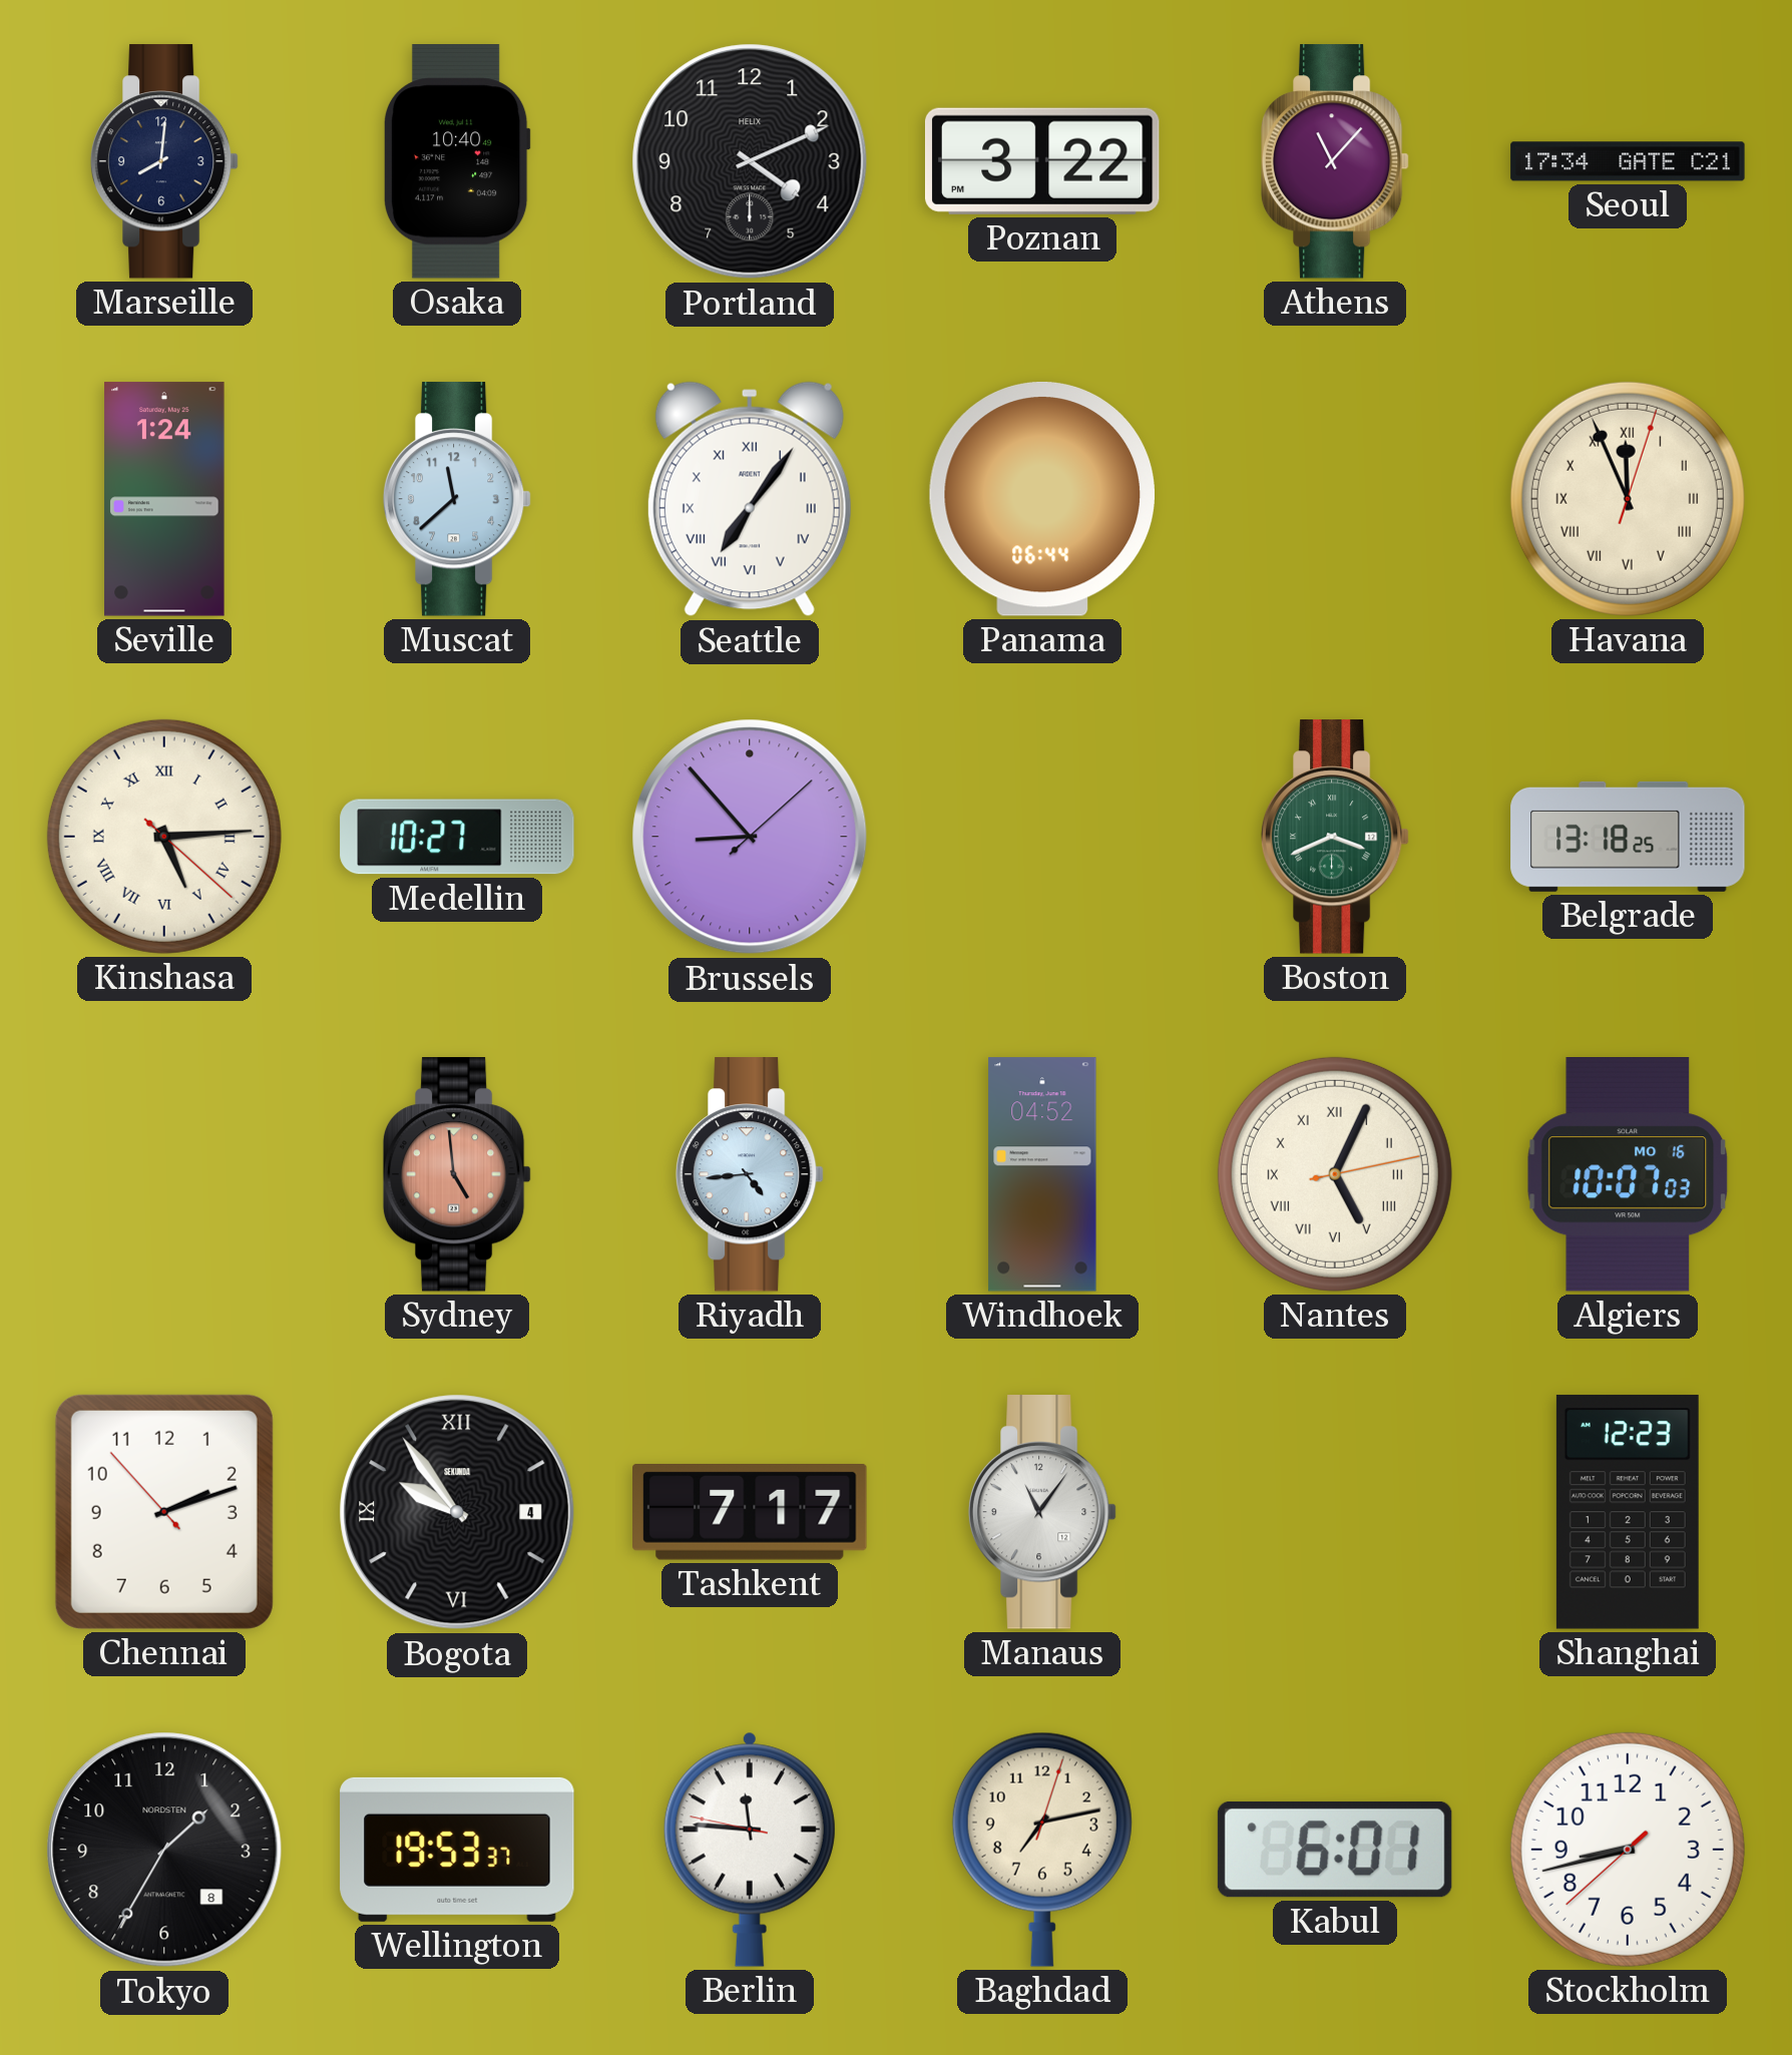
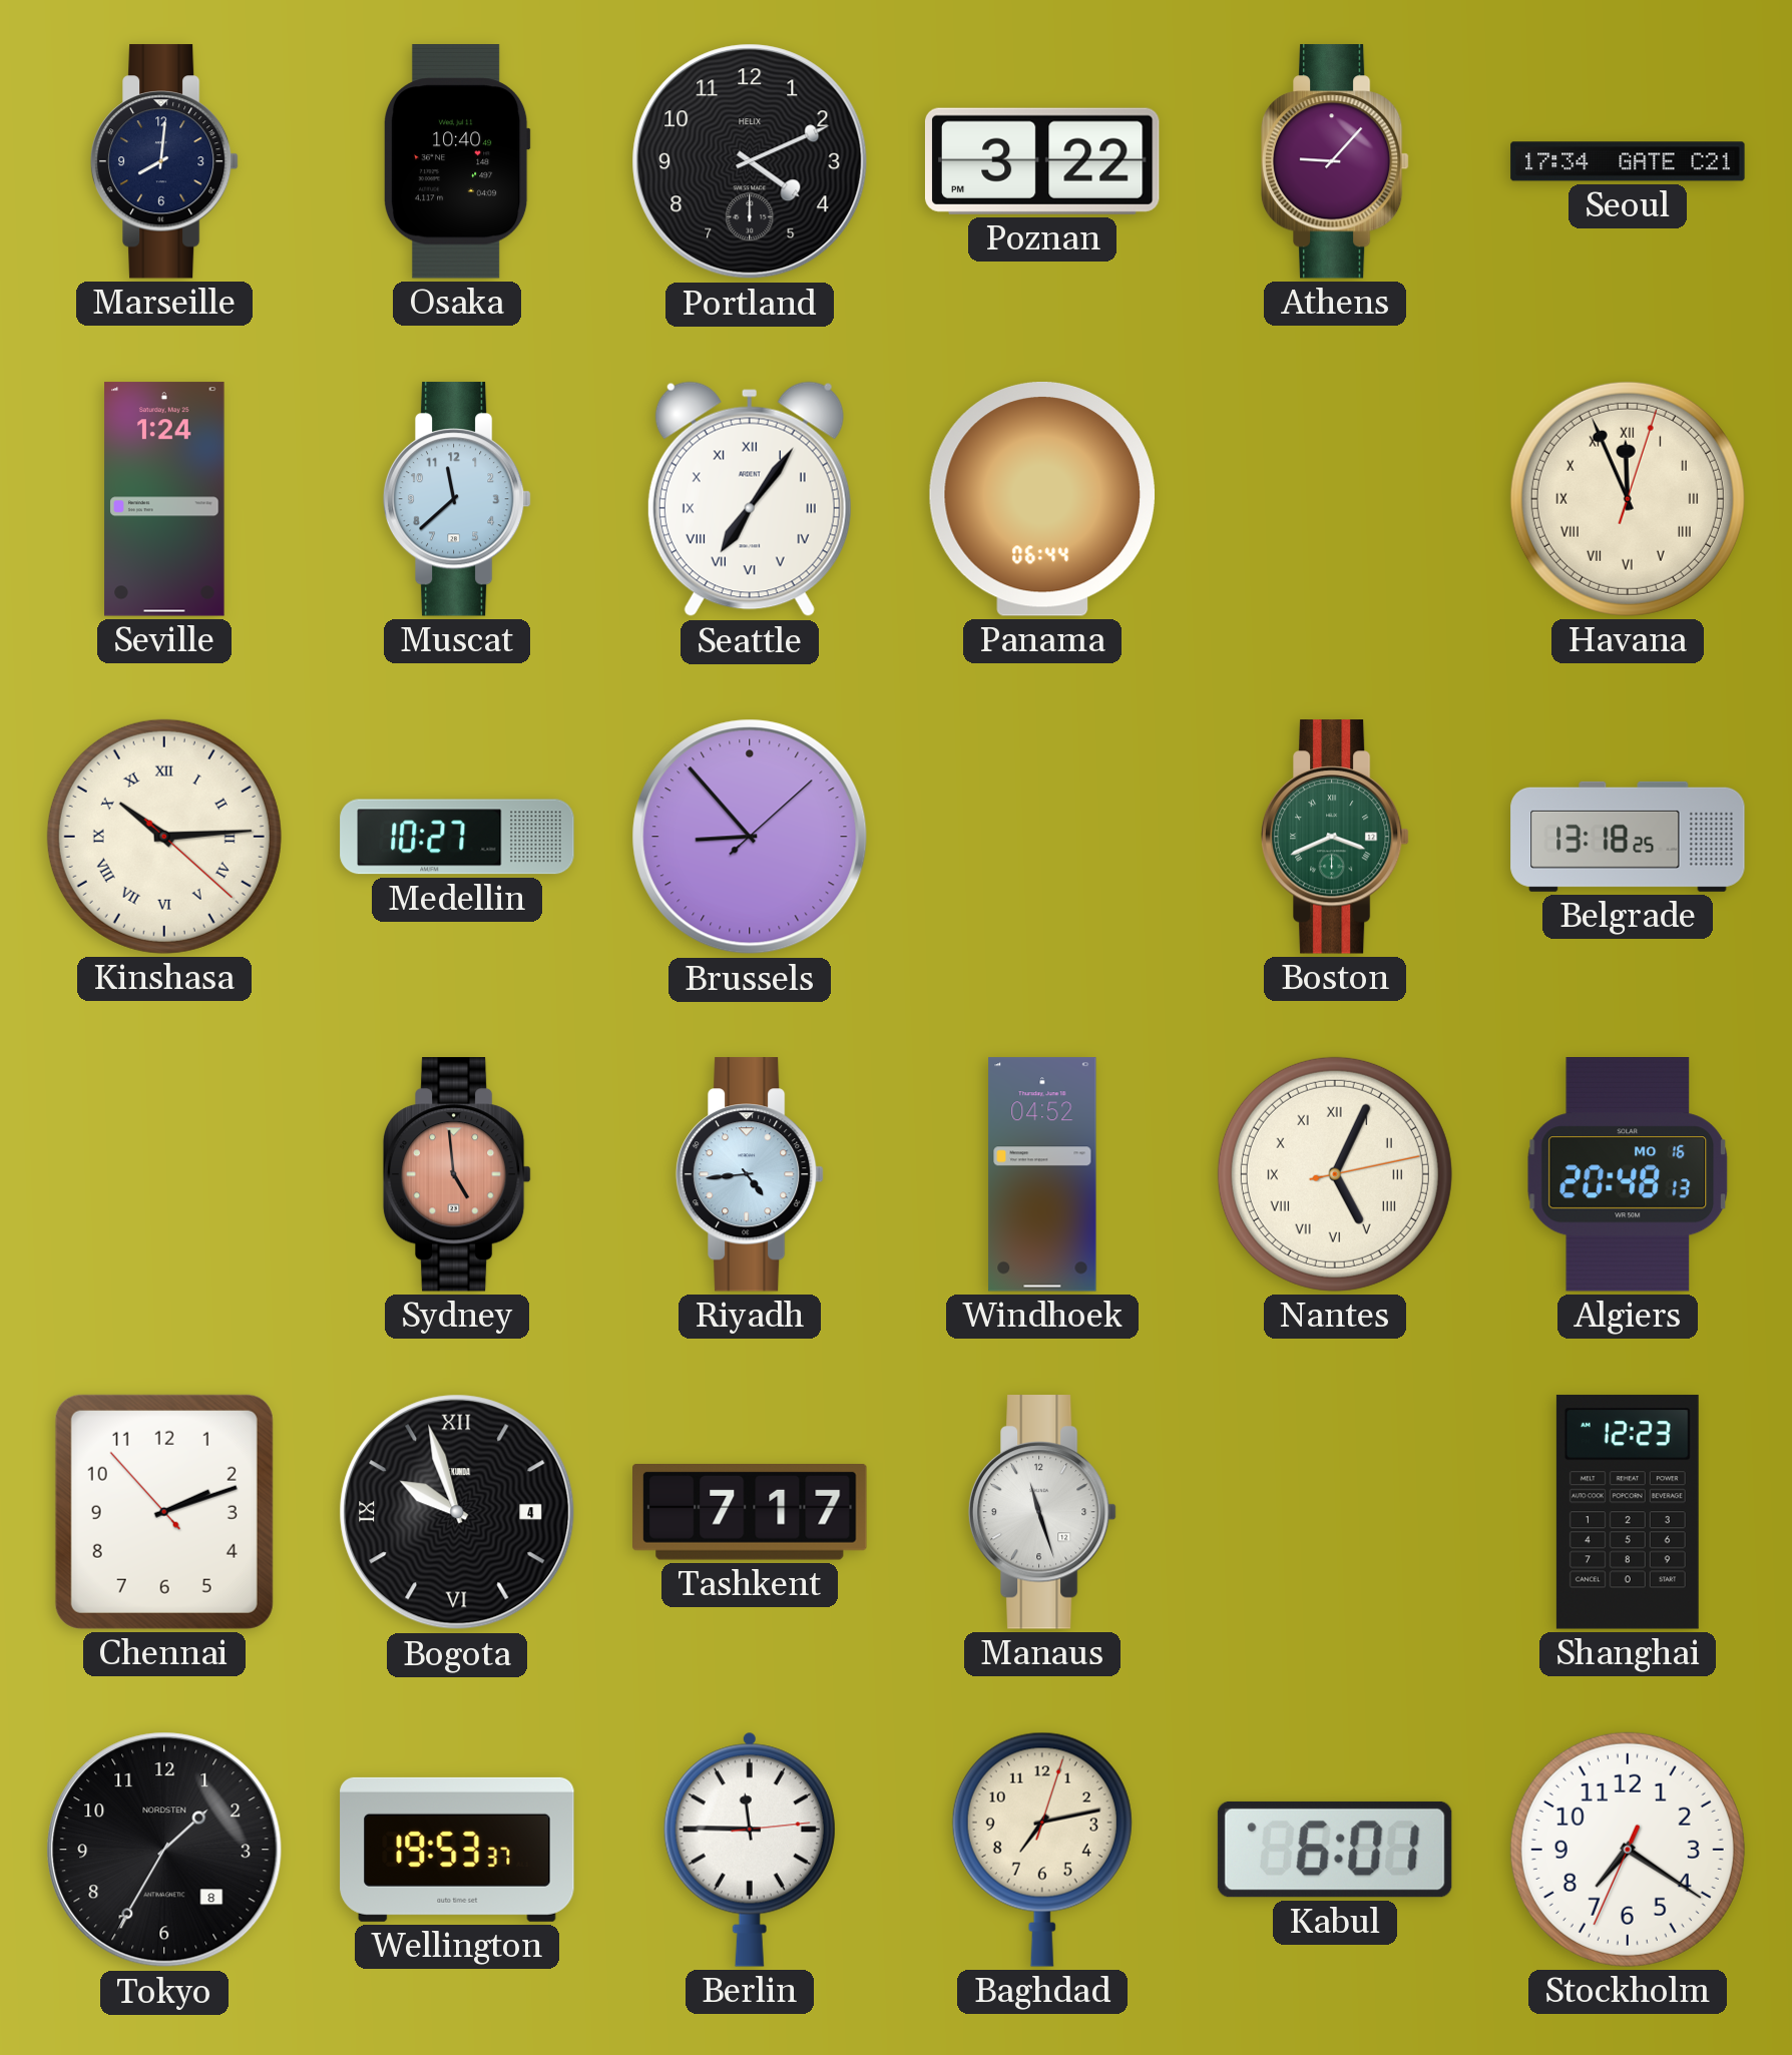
Athens: 11:07 -> 9:07 (1335, 161)
Kinshasa: 5:14 -> 10:14 (164, 837)
Algiers: 10:07 -> 20:48 (1628, 1175)
Bogota: 9:54 -> 9:57 (457, 1512)
Manaus: 11:06 -> 11:27 (1042, 1512)
Berlin: 11:45:47 -> 11:45:14 (750, 1850)
Stockholm: 8:42 -> 7:20 (1628, 1850)
